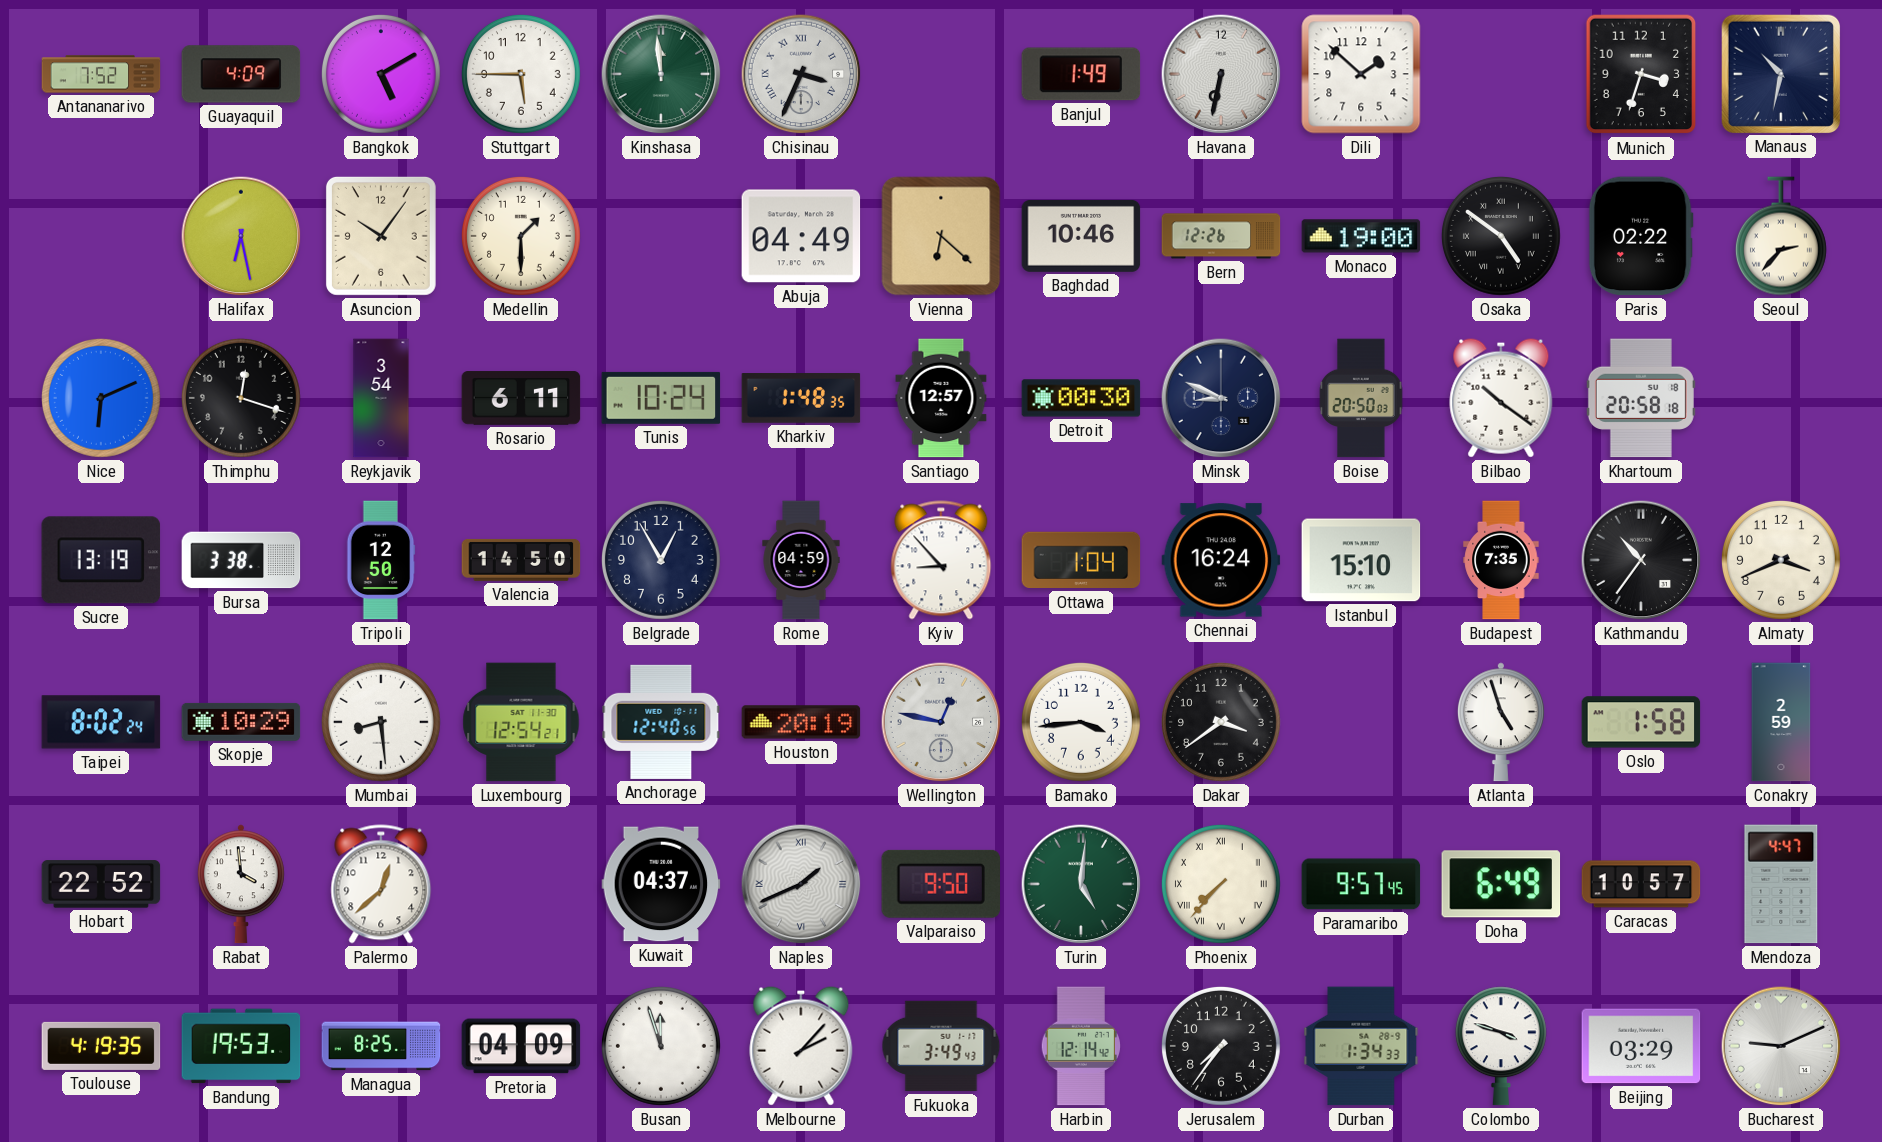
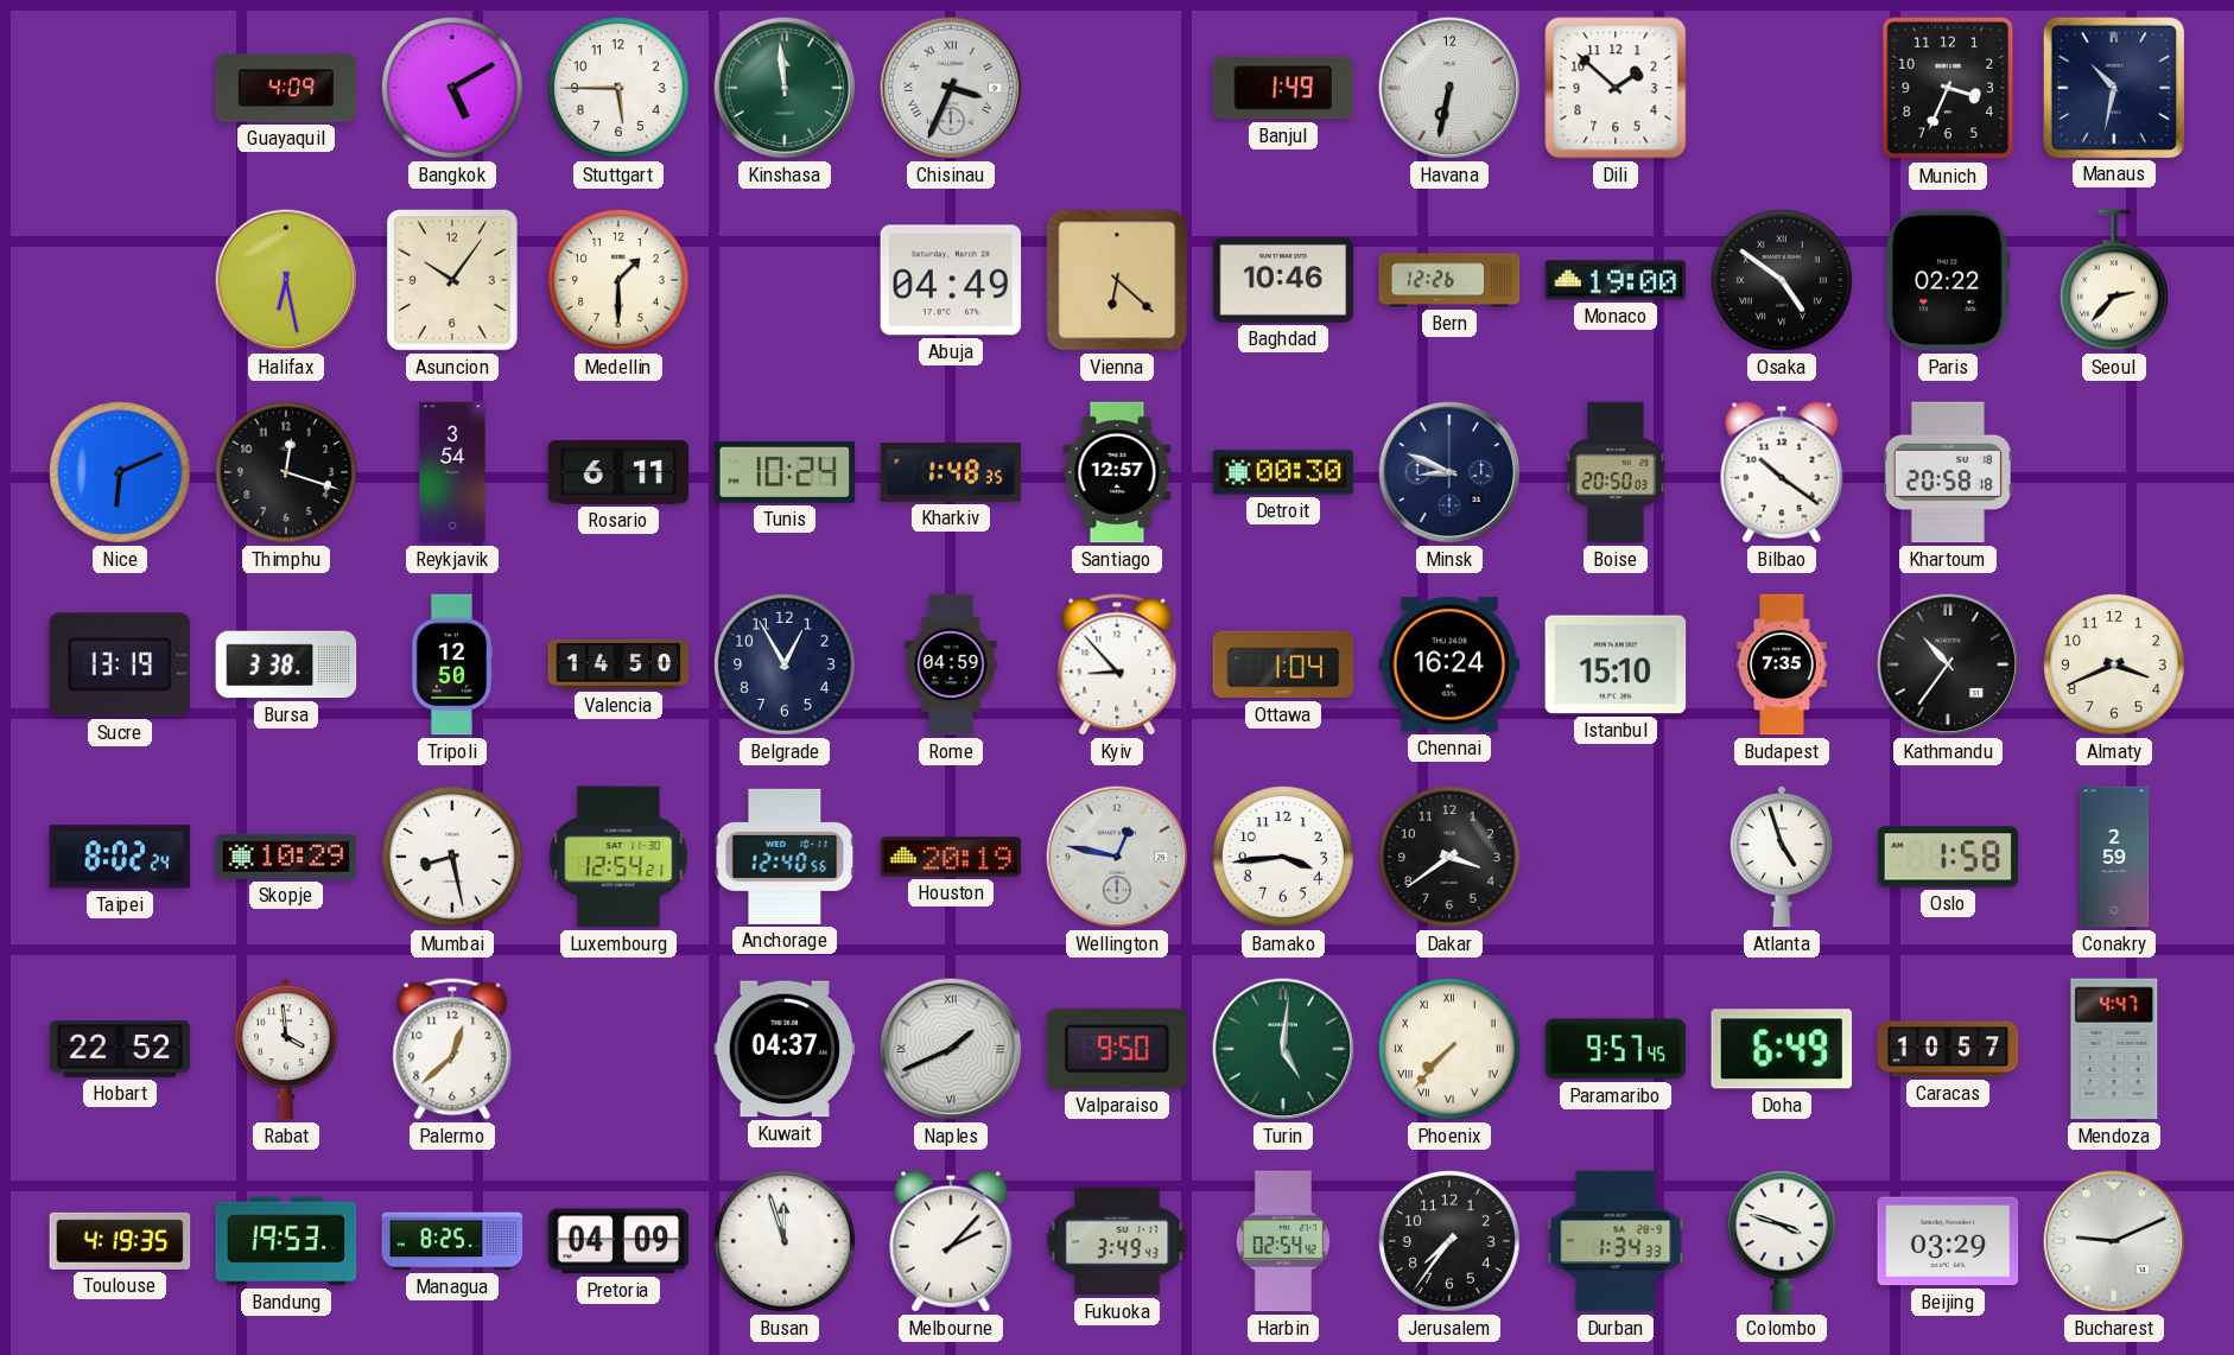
Antananarivo: 7:52 -> none (101, 74)
Munich: 3:33 -> 3:34 (1948, 88)
Mumbai: 8:29 -> 8:28 (452, 857)
Harbin: 12:14 -> 02:54 (1283, 1241)
